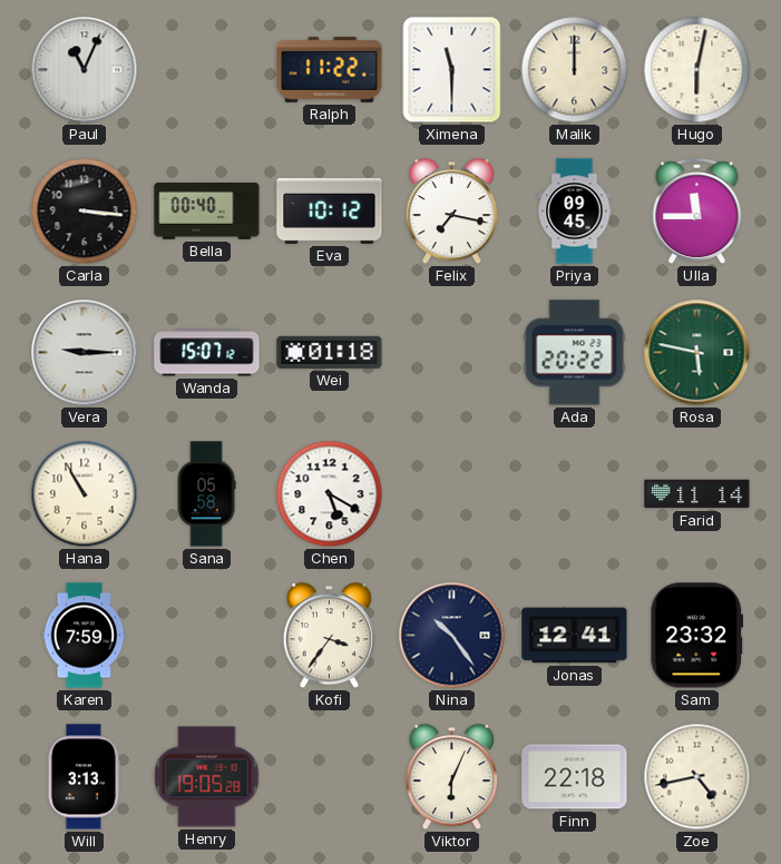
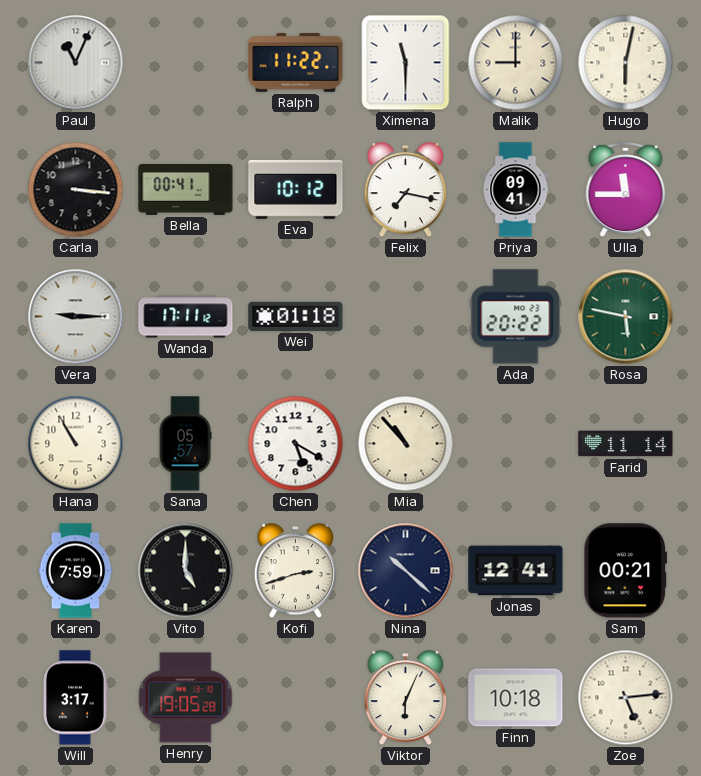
Malik: 12:00 -> 9:00 (516, 63)
Bella: 00:40 -> 00:41 (186, 189)
Priya: 09:45 -> 09:41 (516, 190)
Wanda: 15:07 -> 17:11 (186, 317)
Sana: 05:58 -> 05:57 (185, 444)
Mia: none -> 10:53 (406, 444)
Vito: none -> 5:00 (186, 571)
Kofi: 3:36 -> 2:42 (295, 572)
Nina: 10:24 -> 10:22 (406, 571)
Sam: 23:32 -> 00:21 (626, 571)
Will: 3:13 -> 3:17 (75, 698)
Finn: 22:18 -> 10:18 (516, 698)
Zoe: 4:43 -> 5:14 (626, 698)
